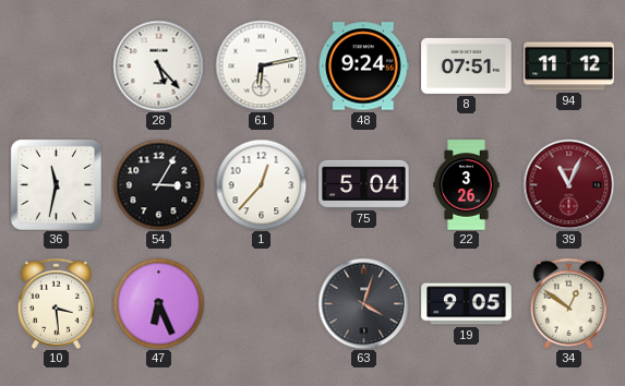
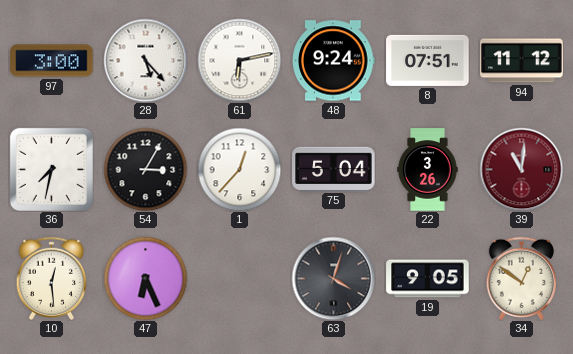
97: none -> 3:00 (52, 61)
36: 11:32 -> 7:32 (51, 169)
39: 11:04 -> 11:01 (521, 169)
10: 3:29 -> 12:29 (51, 278)
